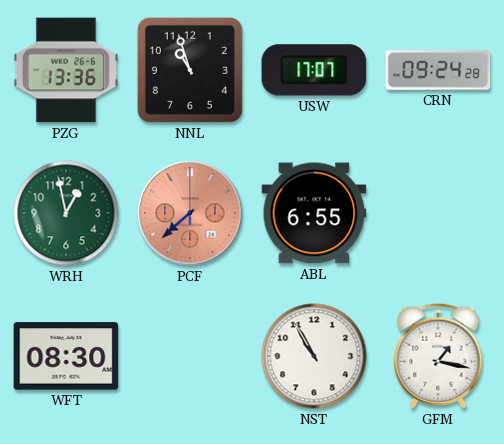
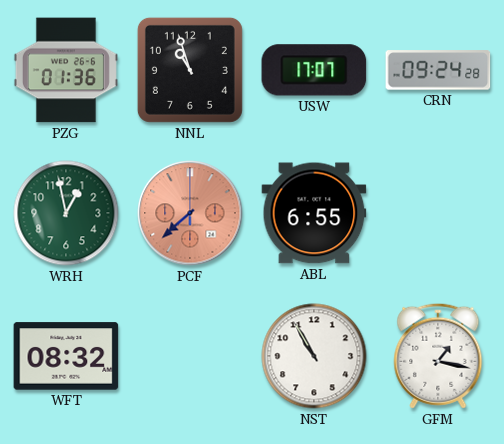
PZG: 13:36 -> 01:36 (66, 70)
WFT: 08:30 -> 08:32 (66, 356)
